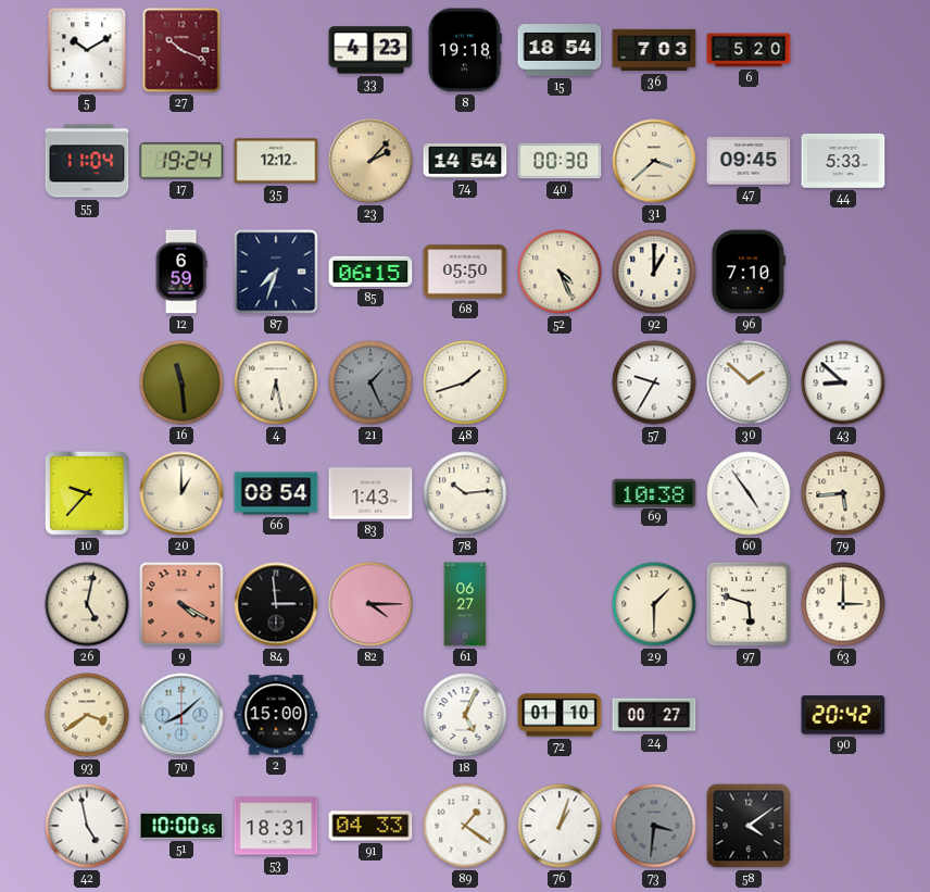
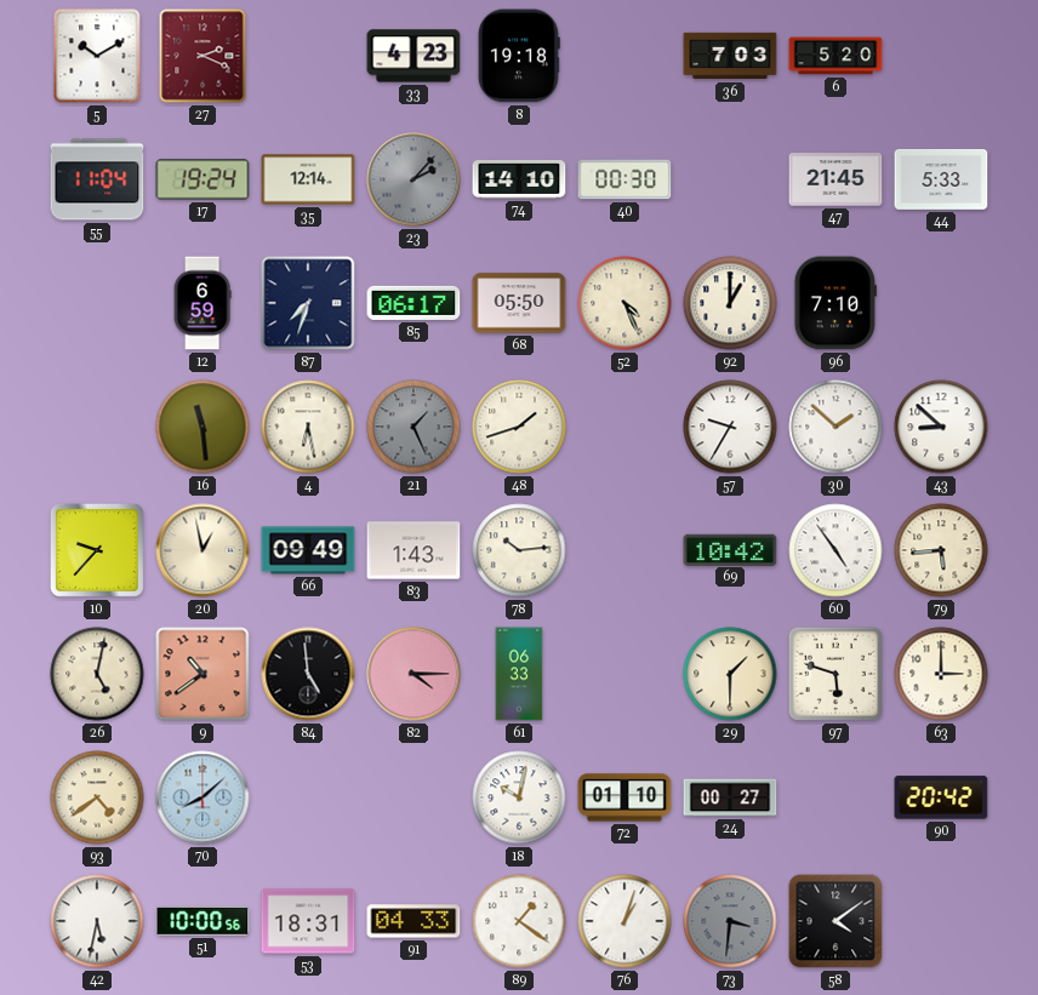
27: 10:19 -> 2:19 (203, 56)
15: 18:54 -> none (560, 51)
35: 12:12 -> 12:14 (308, 179)
23 dial: champagne -> grey (414, 179)
74: 14:54 -> 14:10 (519, 181)
31: 3:38 -> none (654, 161)
47: 09:45 -> 21:45 (835, 179)
85: 06:15 -> 06:17 (414, 303)
20: 1:00 -> 12:58 (203, 550)
66: 08:54 -> 09:49 (308, 550)
69: 10:38 -> 10:42 (730, 549)
9: 4:20 -> 10:39 (203, 674)
84: 2:59 -> 4:59 (308, 674)
61: 06:27 -> 06:33 (519, 674)
93: 3:39 -> 4:39 (97, 797)
2: 15:00 -> none (276, 715)
18: 5:04 -> 10:02 (519, 797)
42: 4:58 -> 5:32 (97, 921)
